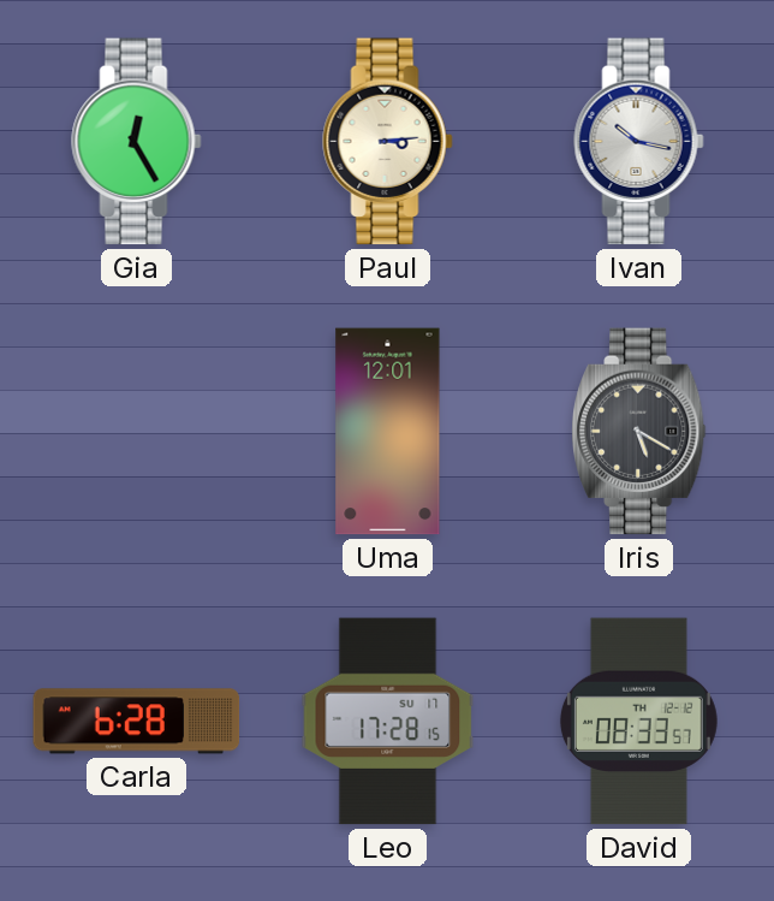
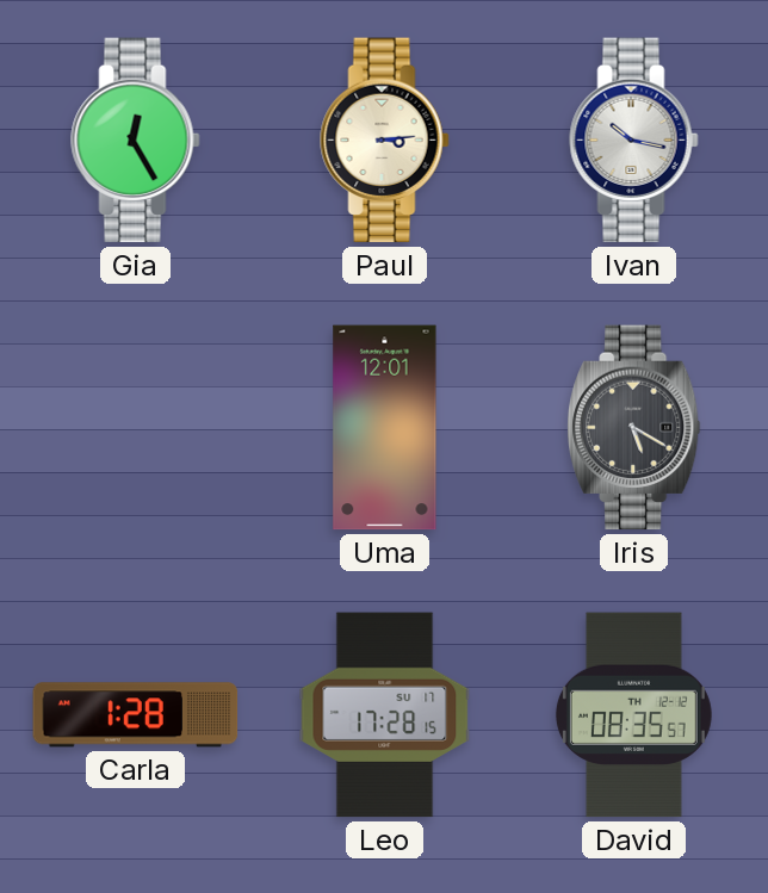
Carla: 6:28 -> 1:28 (136, 715)
David: 08:33 -> 08:35 (633, 715)
